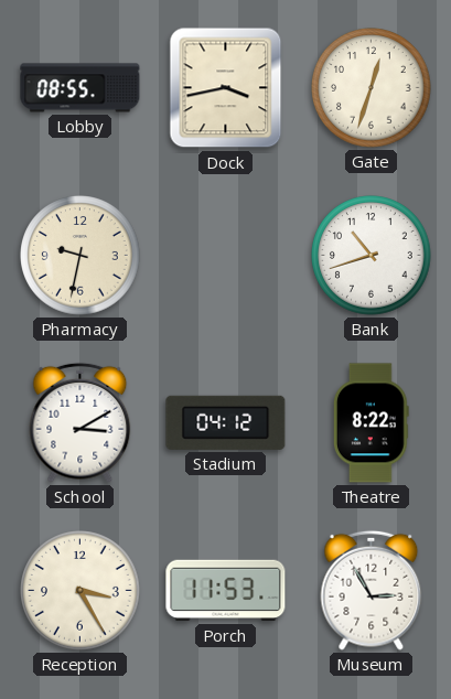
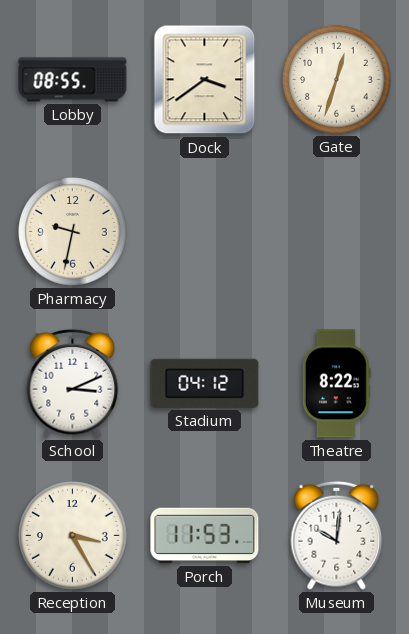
Dock: 3:43 -> 3:39 (205, 80)
Bank: 10:42 -> none (372, 256)
School: 3:10 -> 3:11 (73, 383)
Museum: 2:55 -> 10:01 (337, 535)
